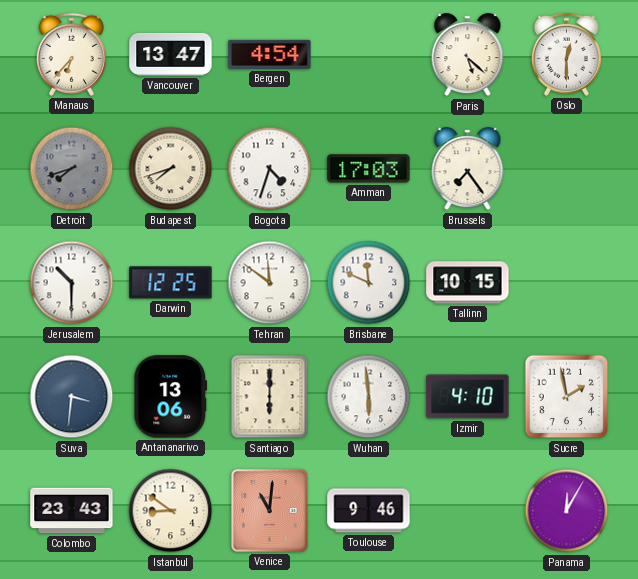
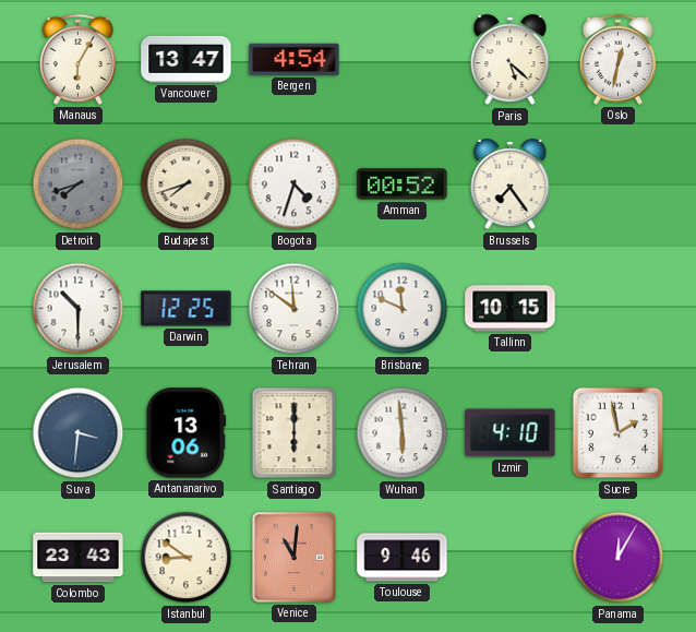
Manaus: 6:37 -> 6:05 (77, 59)
Oslo: 12:30 -> 12:32 (617, 59)
Amman: 17:03 -> 00:52 (403, 184)
